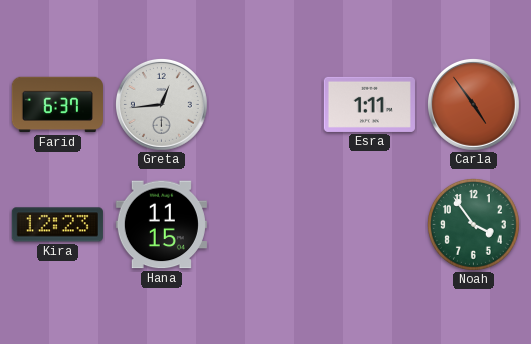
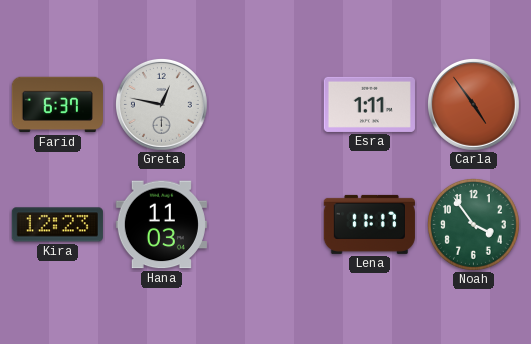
Greta: 12:44 -> 12:47 (161, 104)
Hana: 11:15 -> 11:03 (161, 225)
Lena: none -> 11:17 (369, 224)
